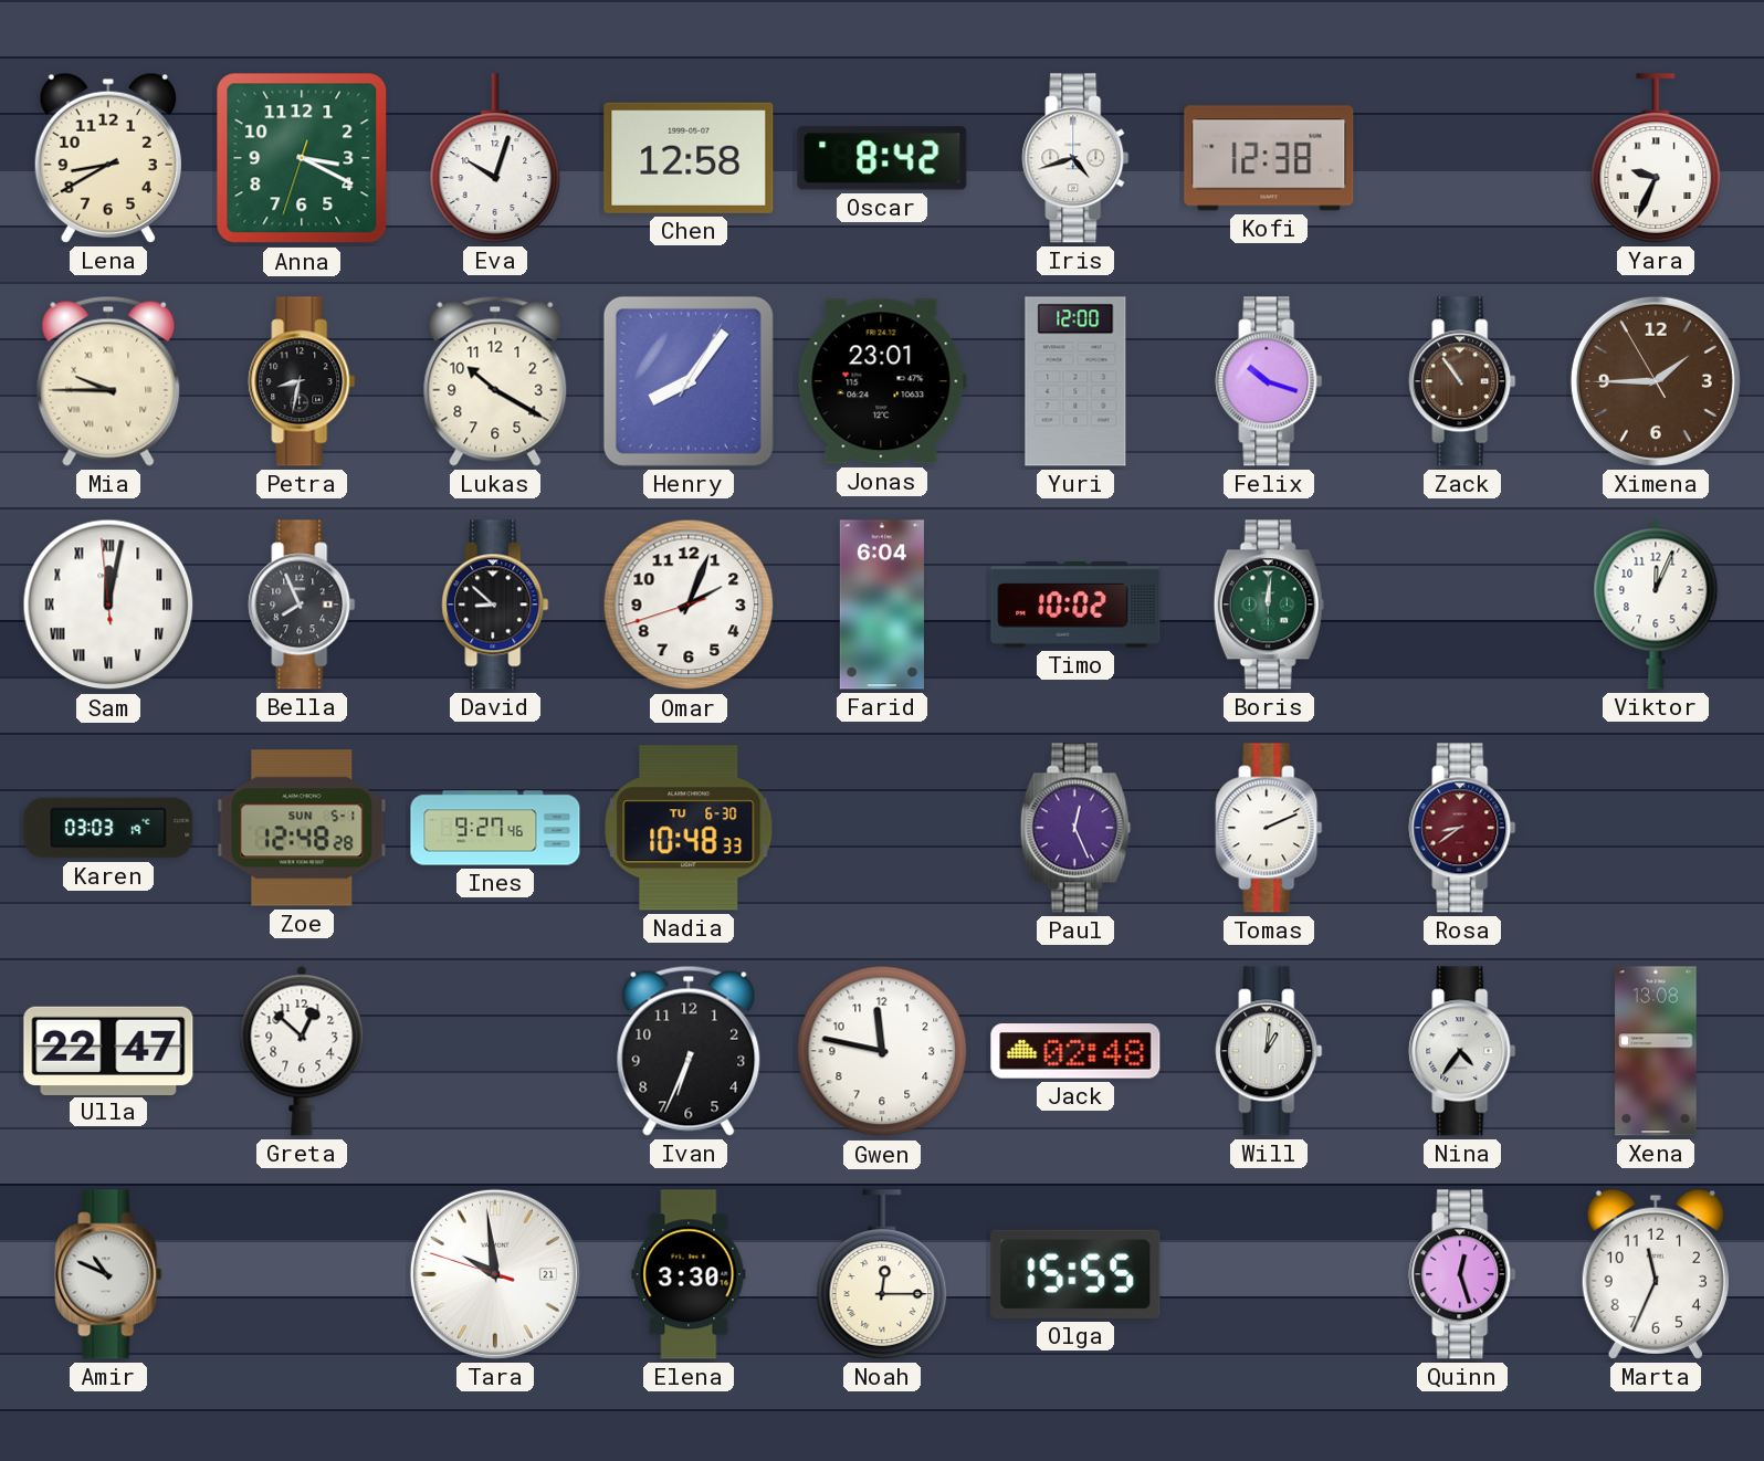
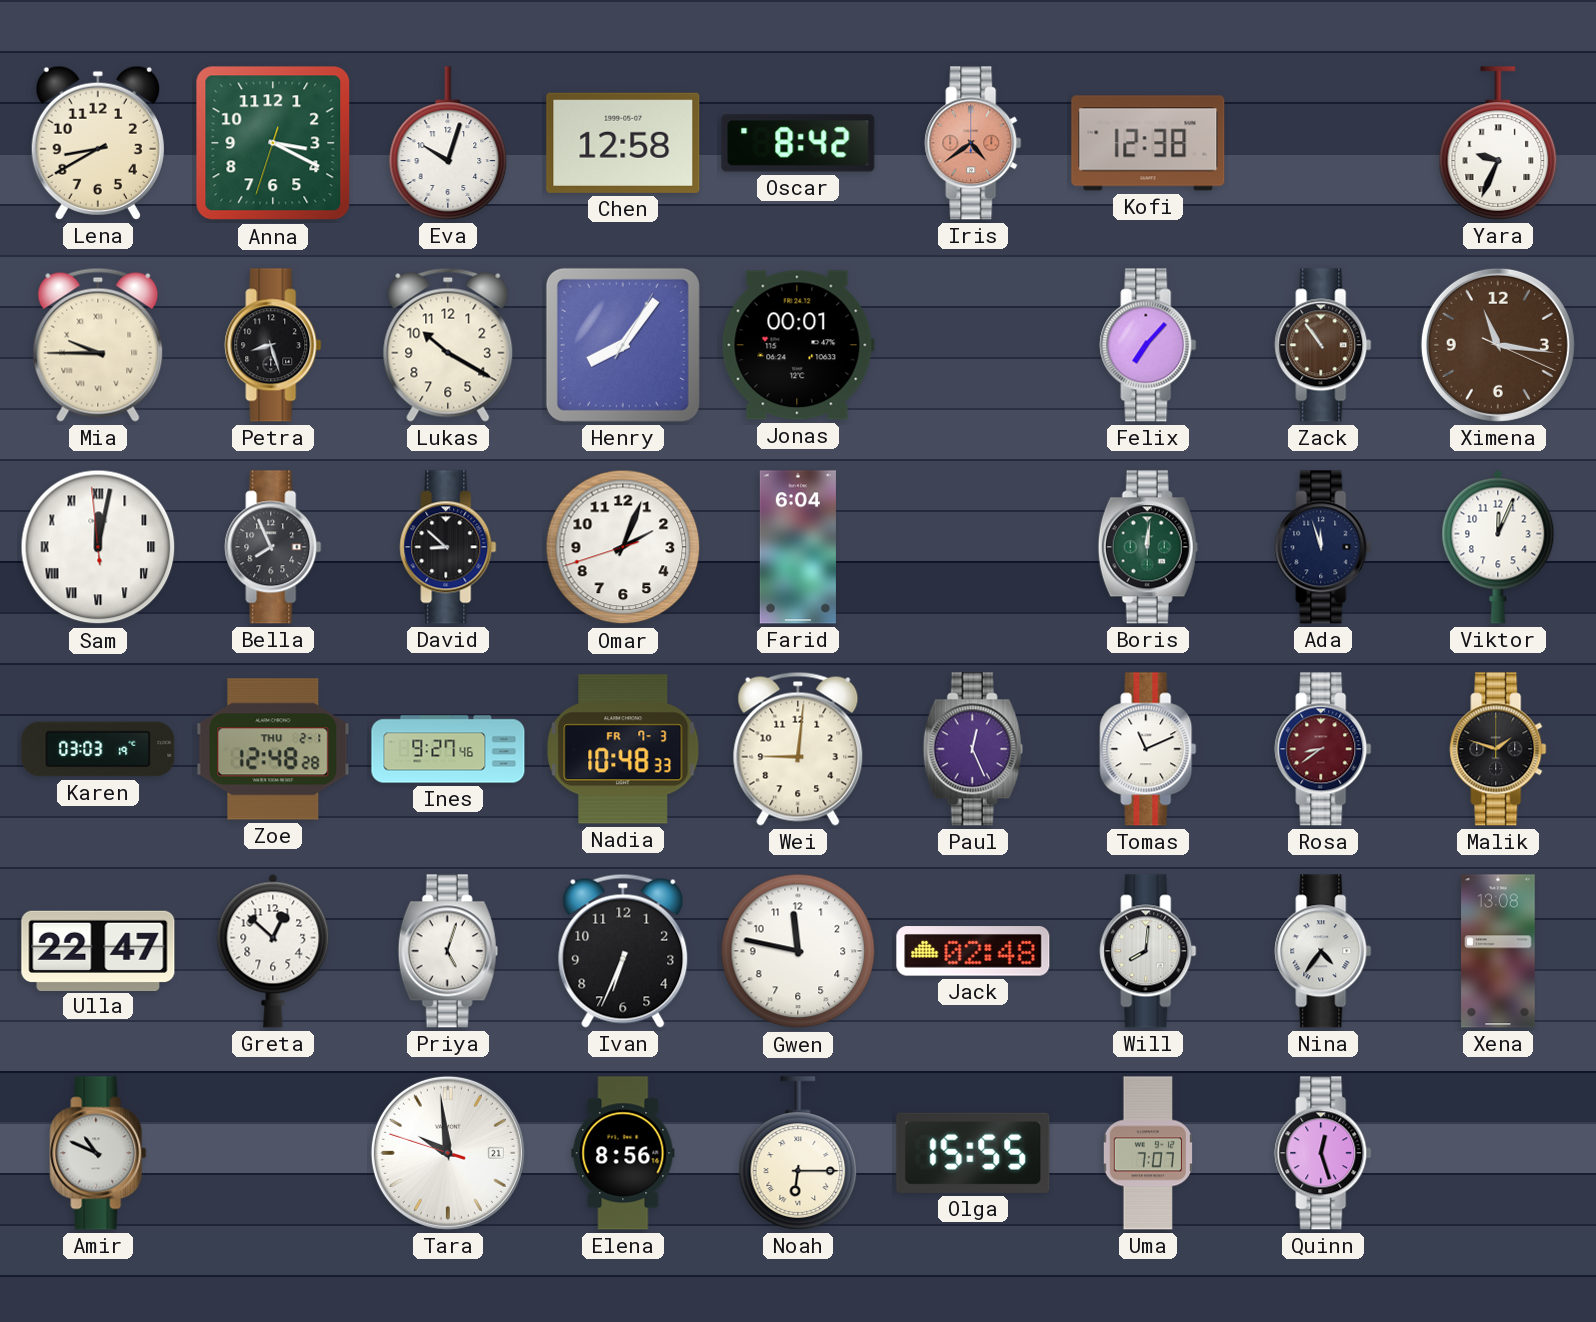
Iris: 4:42 -> 4:39 (973, 143)
Iris dial: white -> salmon (973, 143)
Petra: 8:32 -> 8:27 (273, 345)
Jonas: 23:01 -> 00:01 (798, 345)
Yuri: 12:00 -> none (1075, 381)
Felix: 10:18 -> 7:07 (1148, 345)
Ximena: 1:44 -> 11:16 (1498, 345)
Timo: 10:02 -> none (1075, 605)
Ada: none -> 11:57 (1323, 547)
Zoe date: SUN 5-1 -> THU 2-1 (273, 749)
Nadia date: TU 6-30 -> FR 7-3 (623, 749)
Wei: none -> 9:01 (798, 749)
Tomas: 2:11 -> 11:11 (1148, 749)
Malik: none -> 1:48 (1498, 749)
Priya: none -> 5:03 (448, 951)
Will: 1:01 -> 8:01 (1148, 951)
Elena: 3:30 -> 8:56 (623, 1153)
Noah: 12:15 -> 6:15 (798, 1153)
Uma: none -> 7:07 (1147, 1153)
Marta: 11:34 -> none (1656, 1274)
